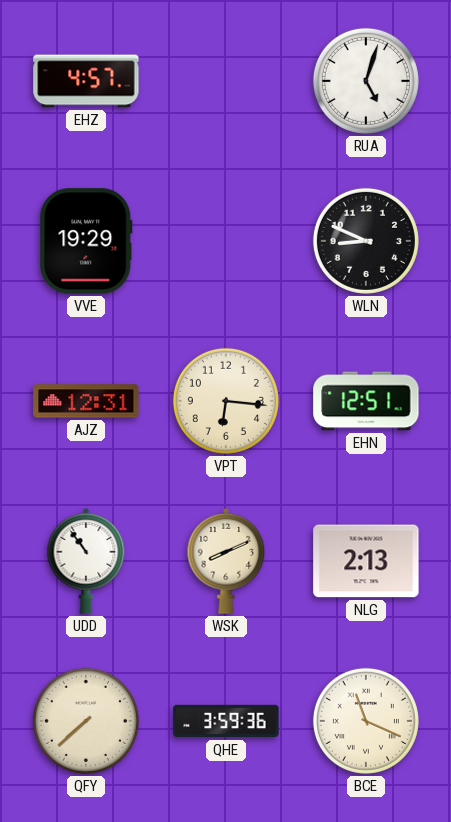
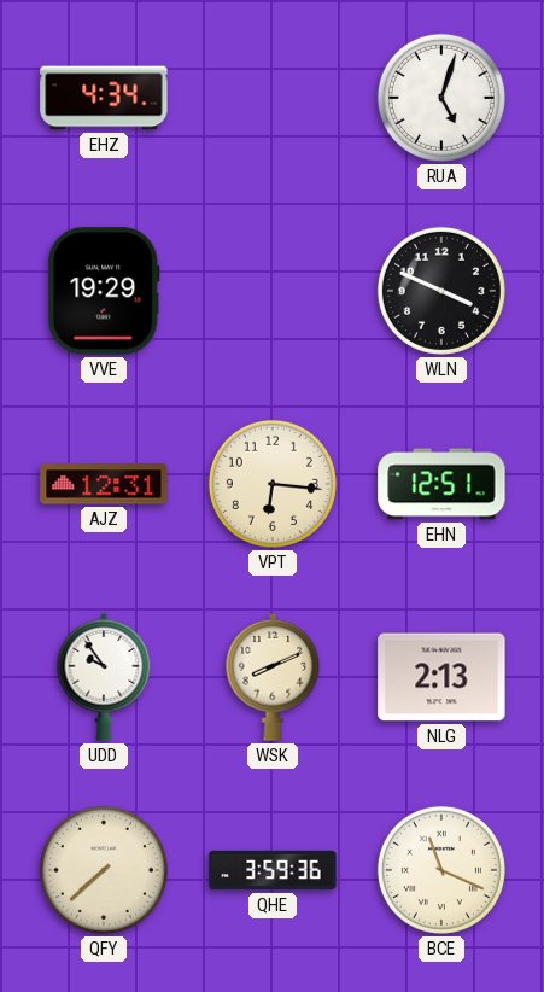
EHZ: 4:57 -> 4:34 (104, 98)
WLN: 8:49 -> 3:49 (441, 291)
UDD: 10:54 -> 9:54 (104, 677)
